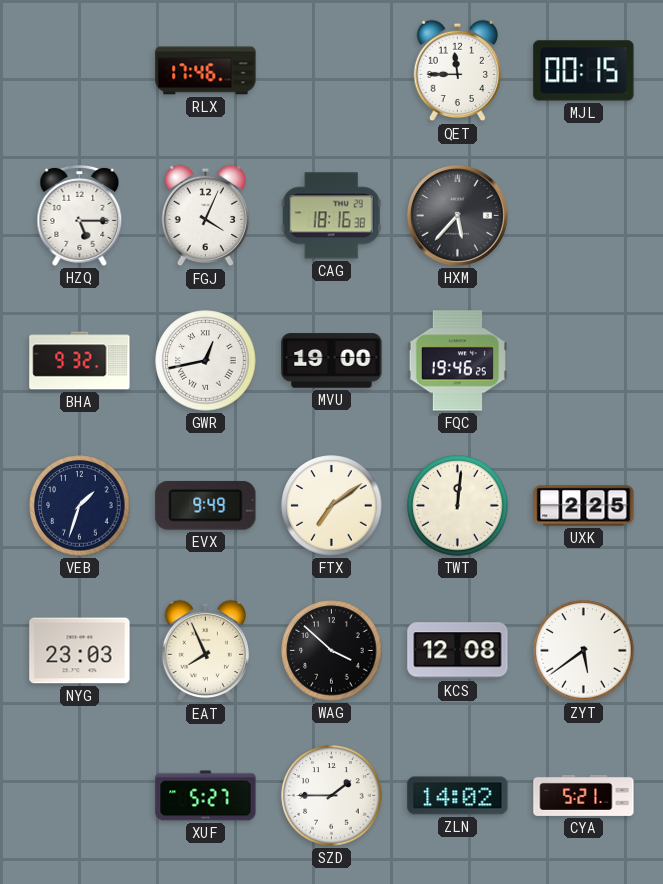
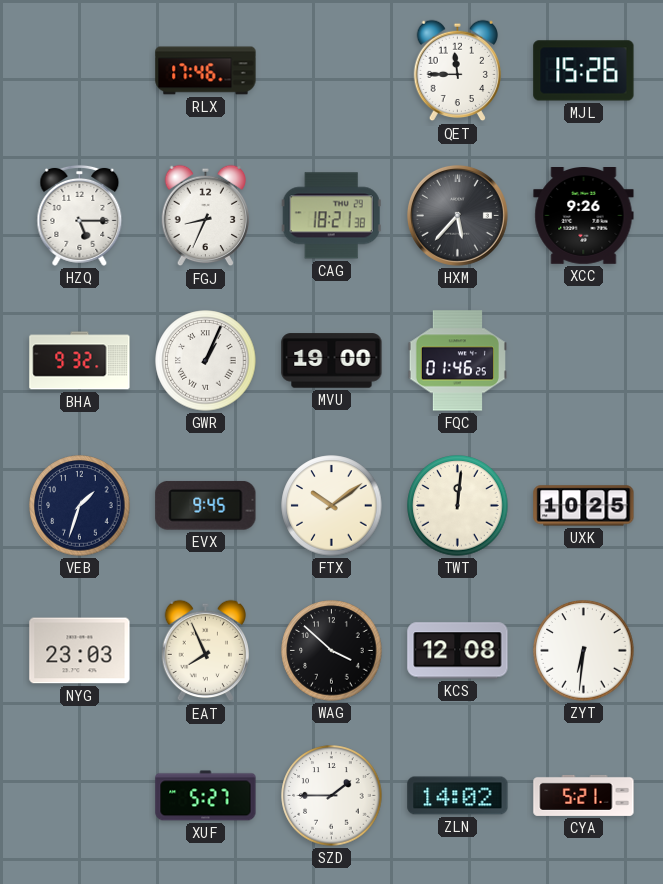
MJL: 00:15 -> 15:26 (584, 71)
FGJ: 4:04 -> 8:34 (205, 216)
CAG: 18:16 -> 18:21 (331, 216)
XCC: none -> 9:26 (584, 216)
GWR: 12:43 -> 1:04 (206, 361)
FQC: 19:46 -> 01:46 (457, 361)
EVX: 9:49 -> 9:45 (206, 505)
FTX: 7:09 -> 10:09 (332, 506)
UXK: 2:25 -> 10:25 (584, 506)
ZYT: 5:39 -> 6:31 (584, 651)
